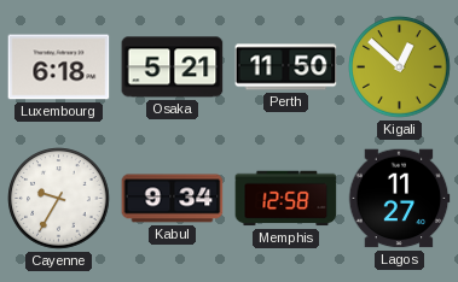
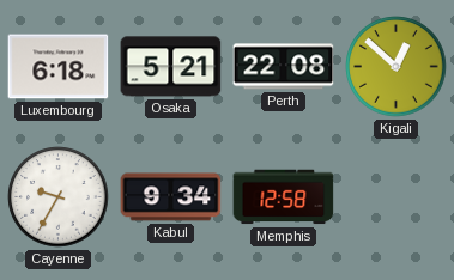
Perth: 11:50 -> 22:08 (284, 67)
Lagos: 11:27 -> none (399, 199)
